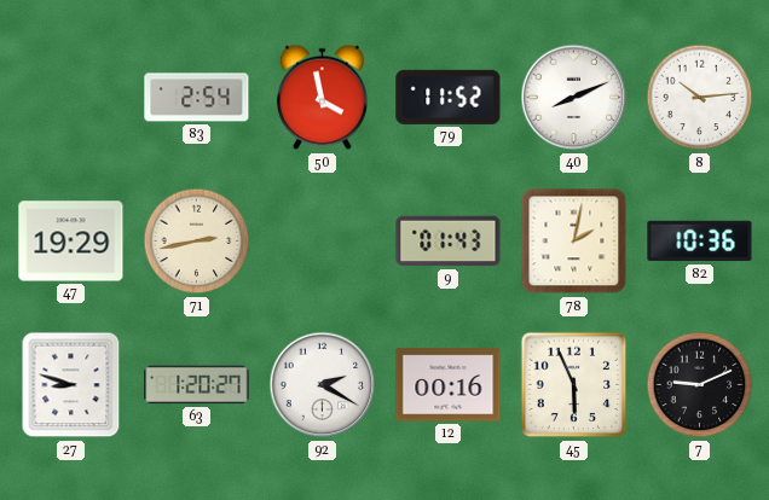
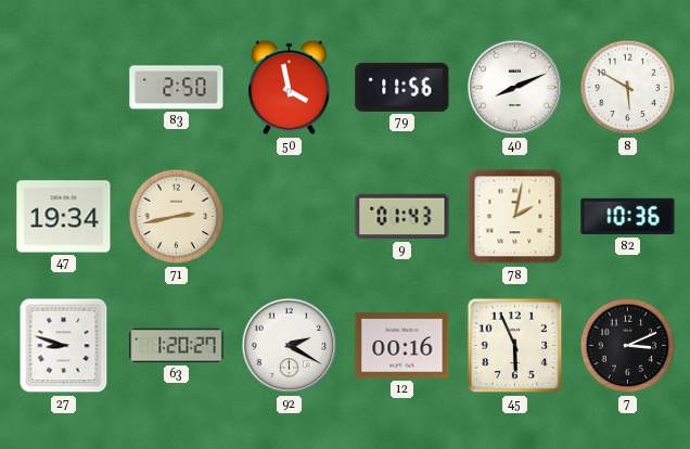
83: 2:54 -> 2:50 (177, 88)
79: 11:52 -> 11:56 (403, 87)
8: 10:14 -> 5:50 (628, 88)
47: 19:29 -> 19:34 (64, 217)
7: 9:11 -> 3:11 (628, 346)
